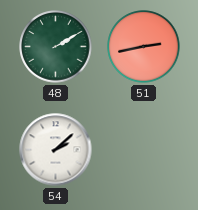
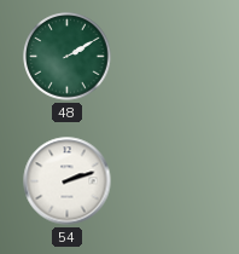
51: 2:43 -> none (144, 47)
54: 2:08 -> 2:12 (68, 181)
